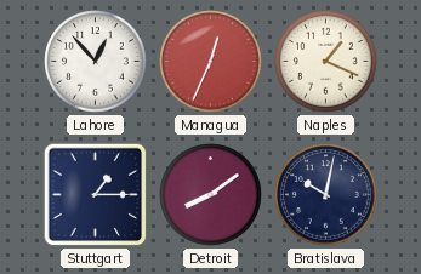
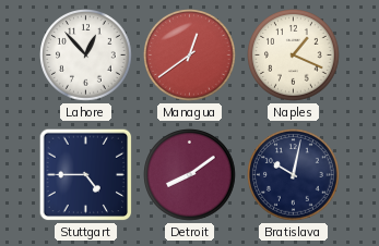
Managua: 12:34 -> 12:39 (190, 56)
Stuttgart: 1:15 -> 4:45 (86, 175)
